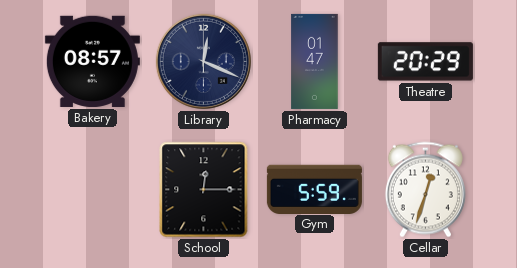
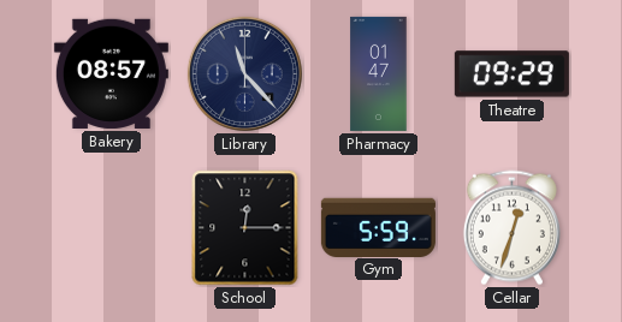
Library: 12:19 -> 11:23 (244, 73)
Theatre: 20:29 -> 09:29 (511, 74)
